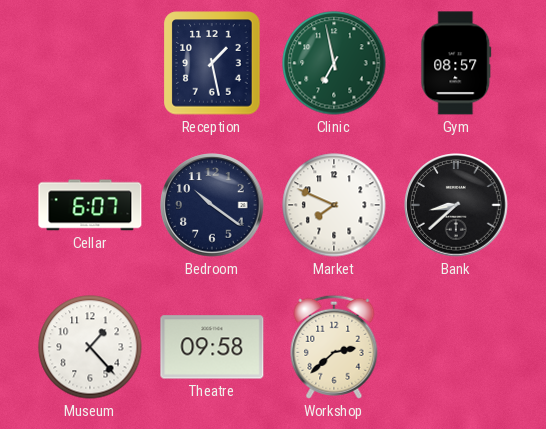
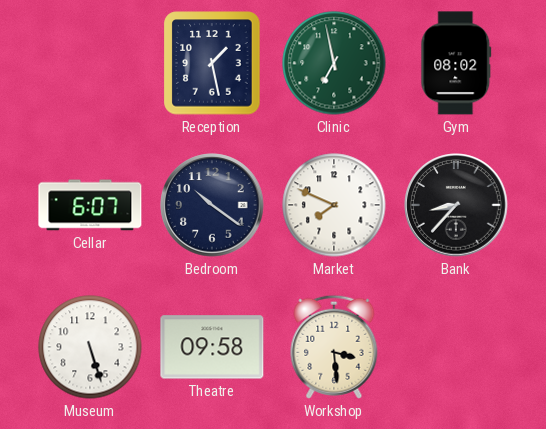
Gym: 08:57 -> 08:02 (456, 63)
Bank: 8:38 -> 8:37 (456, 205)
Museum: 1:23 -> 5:27 (90, 347)
Workshop: 2:38 -> 3:29 (334, 347)
